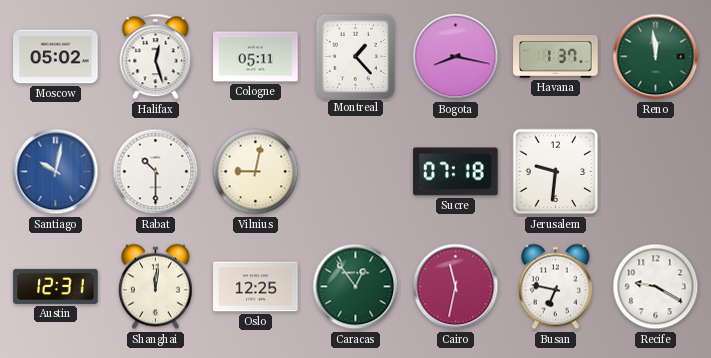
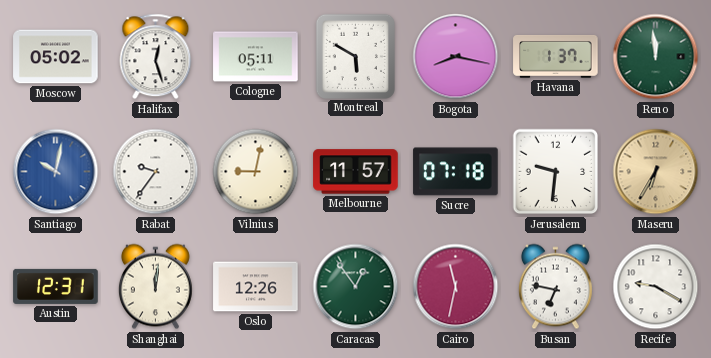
Montreal: 1:23 -> 5:50 (355, 56)
Rabat: 10:30 -> 9:36 (156, 172)
Melbourne: none -> 11:57 (356, 172)
Maseru: none -> 6:35 (656, 172)
Oslo: 12:25 -> 12:26 (256, 287)
